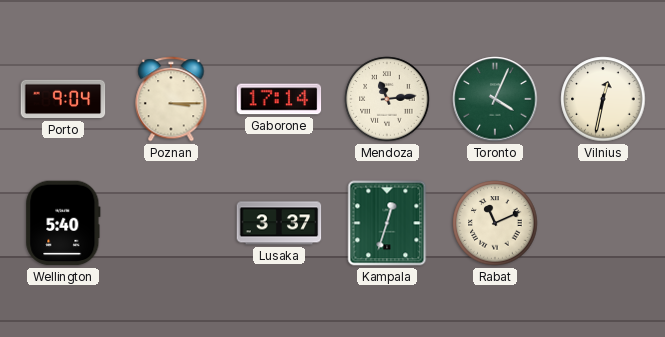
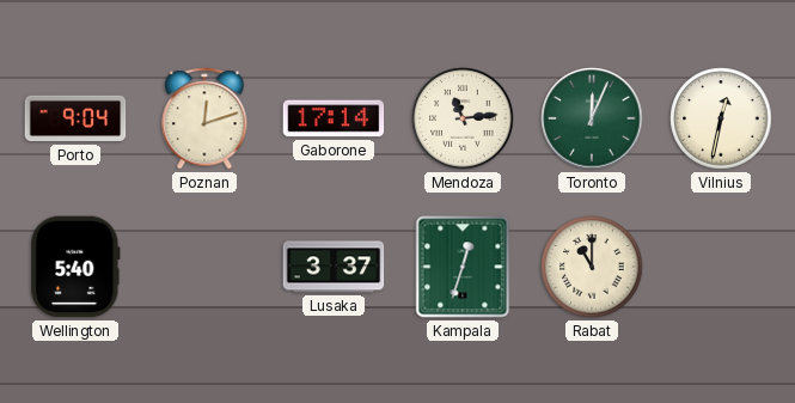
Poznan: 3:15 -> 12:12 (204, 118)
Toronto: 4:04 -> 12:04 (592, 118)
Rabat: 11:11 -> 11:00 (592, 267)
